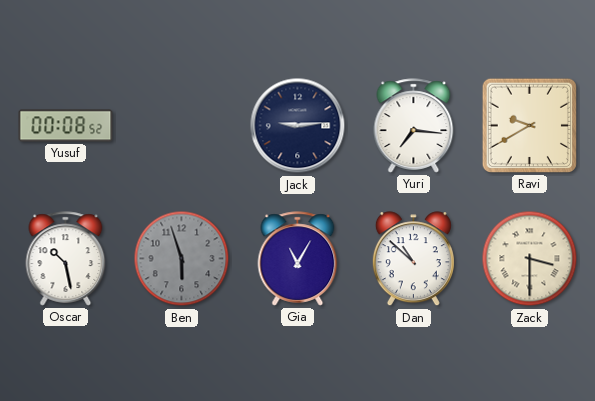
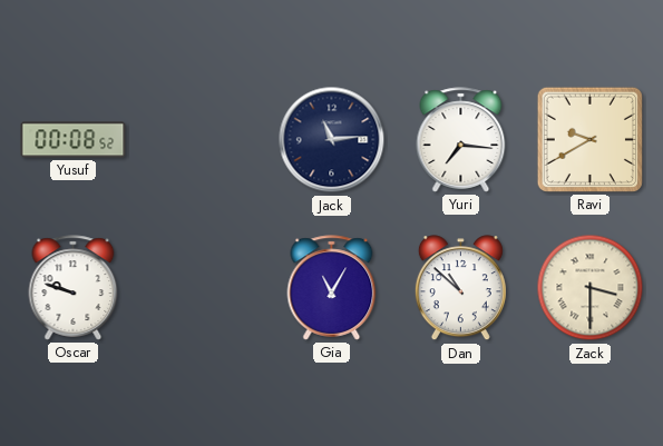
Jack: 9:14 -> 11:14 (332, 140)
Oscar: 10:28 -> 9:48 (74, 288)
Ben: 5:57 -> none (182, 259)
